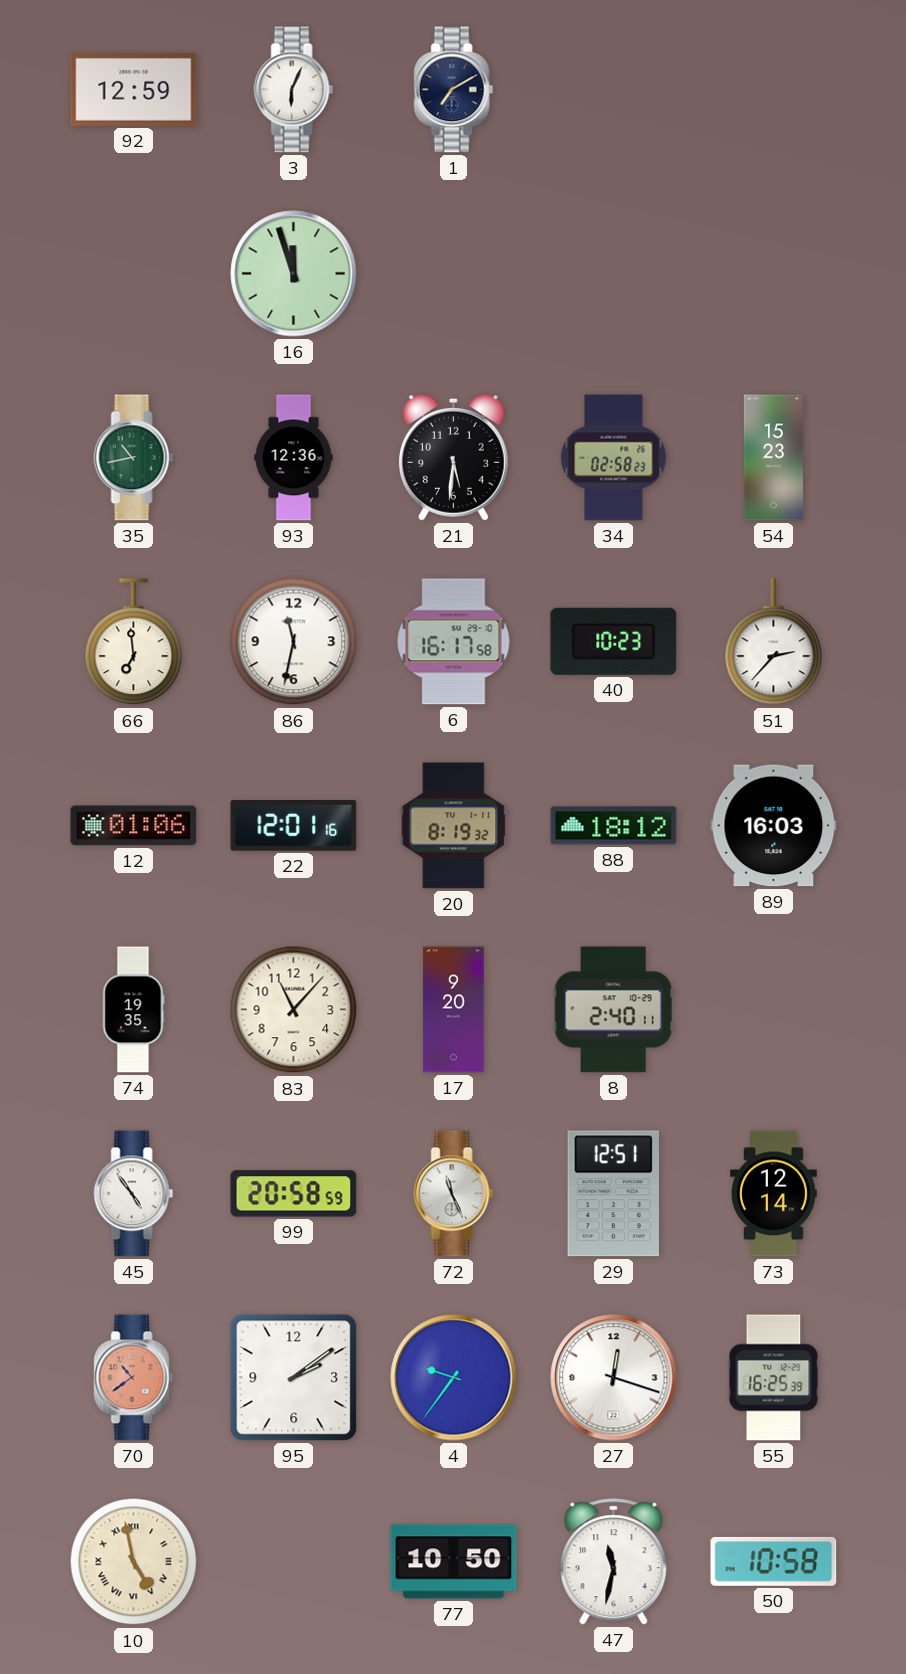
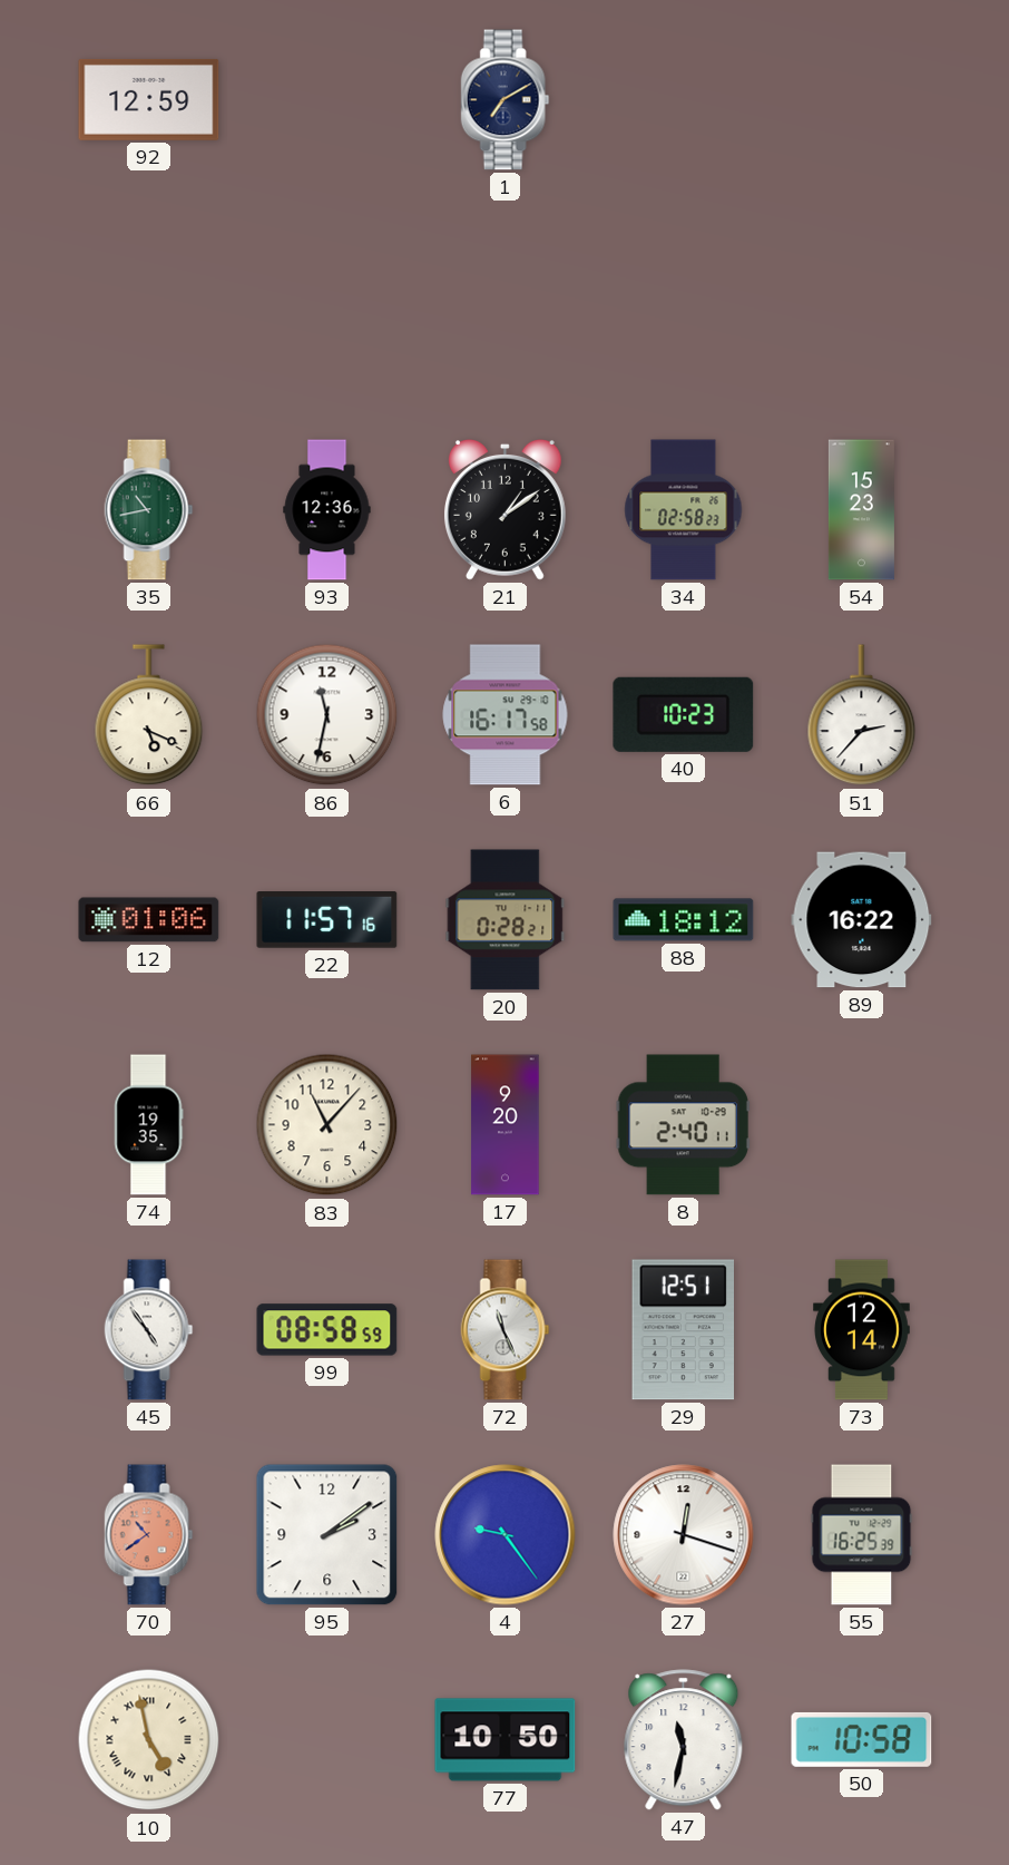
3: 6:04 -> none (294, 90)
16: 11:57 -> none (294, 274)
21: 5:31 -> 1:09 (504, 510)
66: 6:59 -> 5:19 (149, 715)
22: 12:01 -> 11:57 (327, 920)
20: 8:19 -> 0:28 (506, 920)
89: 16:03 -> 16:22 (862, 920)
99: 20:58 -> 08:58 (327, 1330)
4: 9:36 -> 9:24 (506, 1535)
